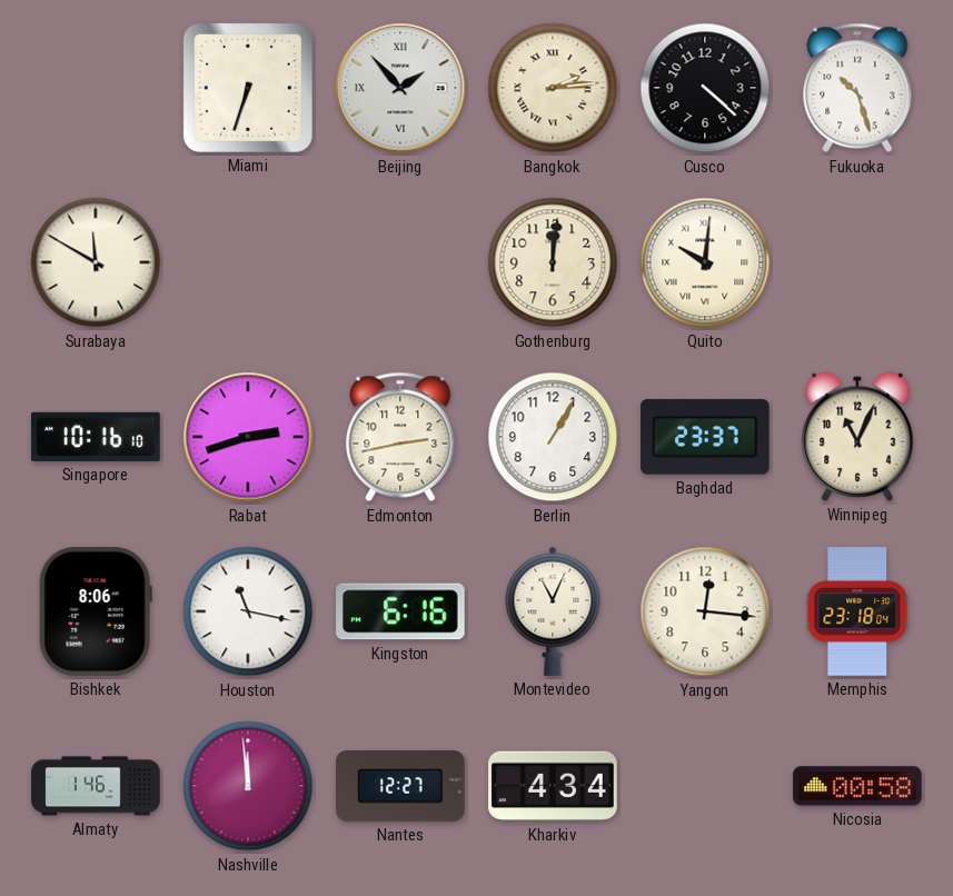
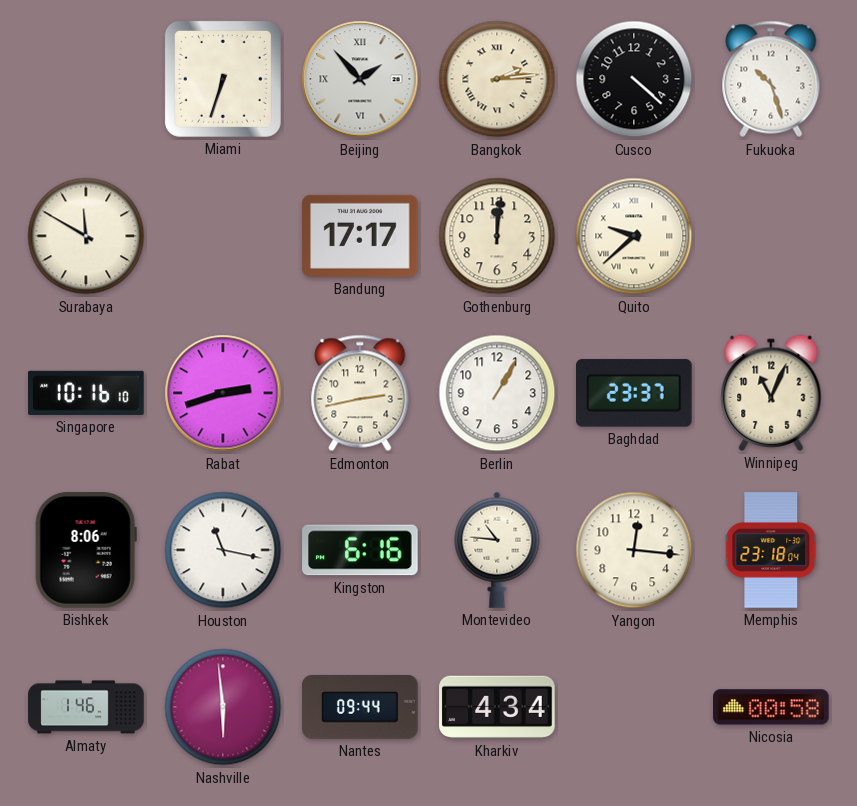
Bandung: none -> 17:17 (360, 236)
Quito: 10:01 -> 9:38 (634, 236)
Montevideo: 11:04 -> 10:46 (497, 550)
Nashville: 11:59 -> 5:59 (223, 707)
Nantes: 12:27 -> 09:44 (360, 708)
